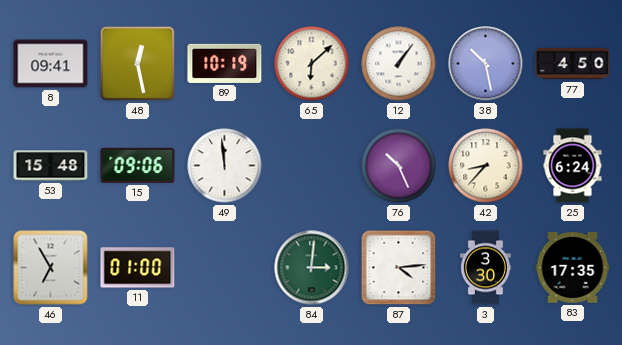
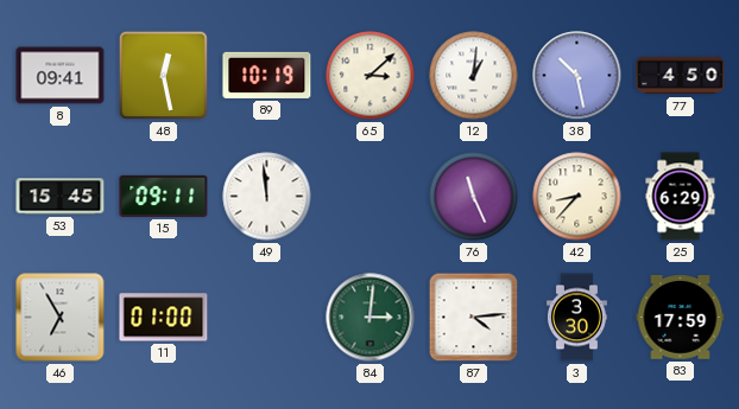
65: 6:08 -> 3:08 (371, 76)
12: 1:06 -> 1:01 (474, 76)
53: 15:48 -> 15:45 (61, 197)
15: 09:06 -> 09:11 (164, 196)
76: 10:26 -> 11:26 (474, 197)
25: 6:24 -> 6:29 (681, 197)
83: 17:35 -> 17:59 (681, 318)
